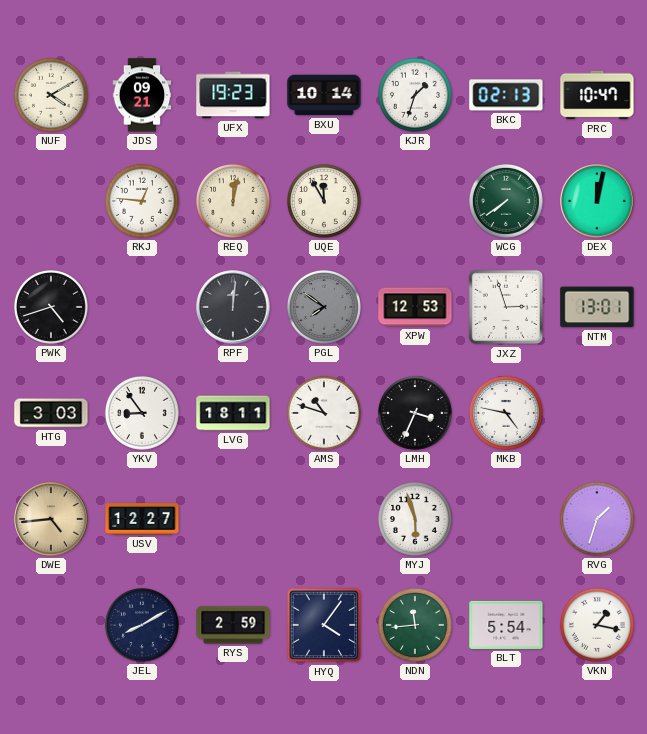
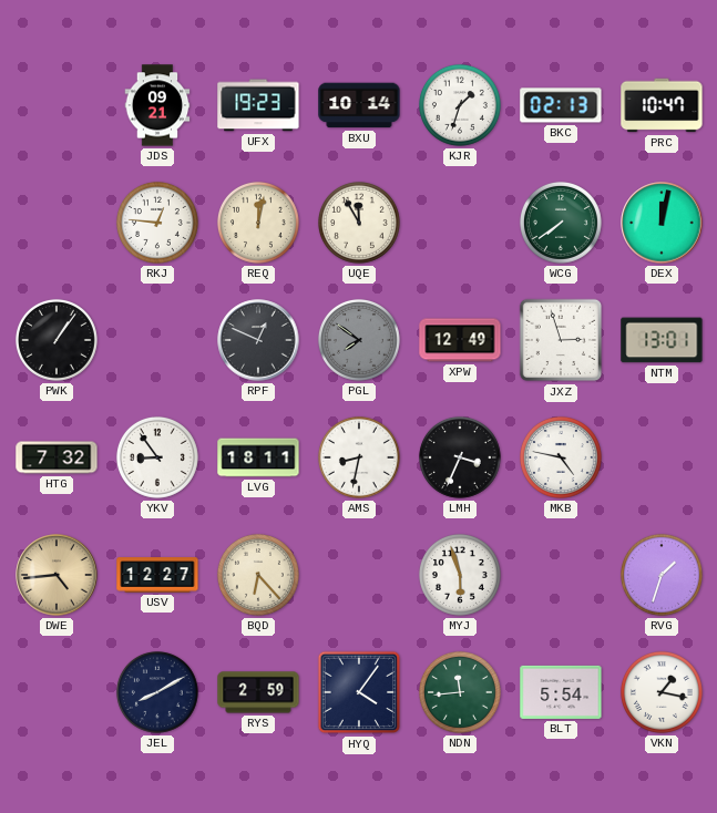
NUF: 4:10 -> none (51, 95)
PWK: 4:42 -> 1:06 (57, 340)
RPF: 12:01 -> 12:49 (258, 340)
XPW: 12:53 -> 12:49 (460, 340)
HTG: 3:03 -> 7:32 (57, 457)
AMS: 10:48 -> 8:32 (359, 457)
BQD: none -> 6:23 (258, 575)
